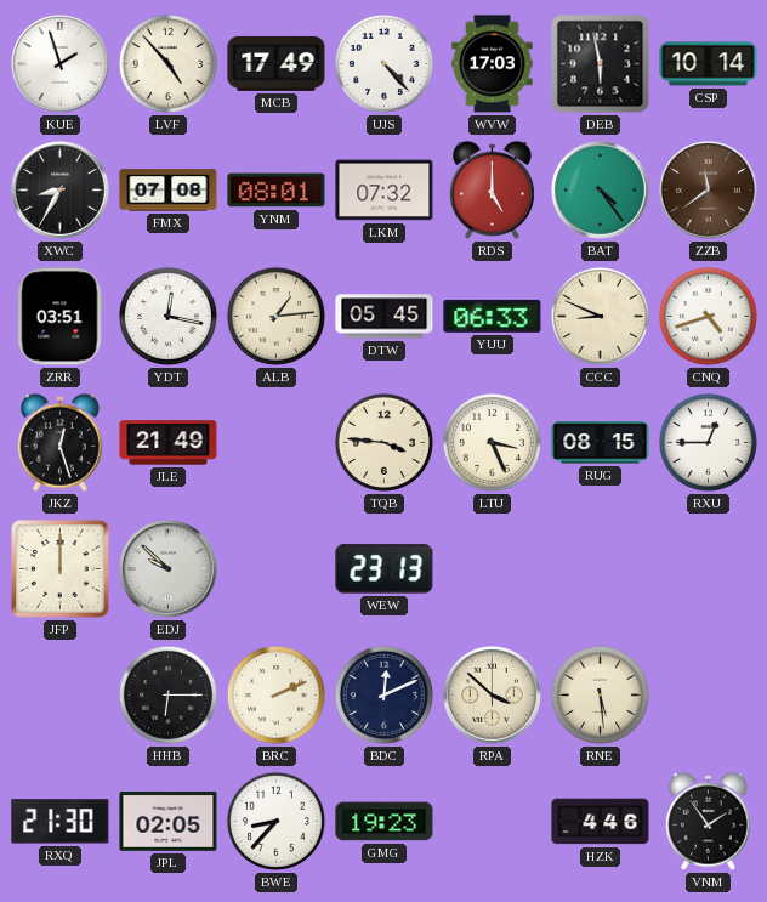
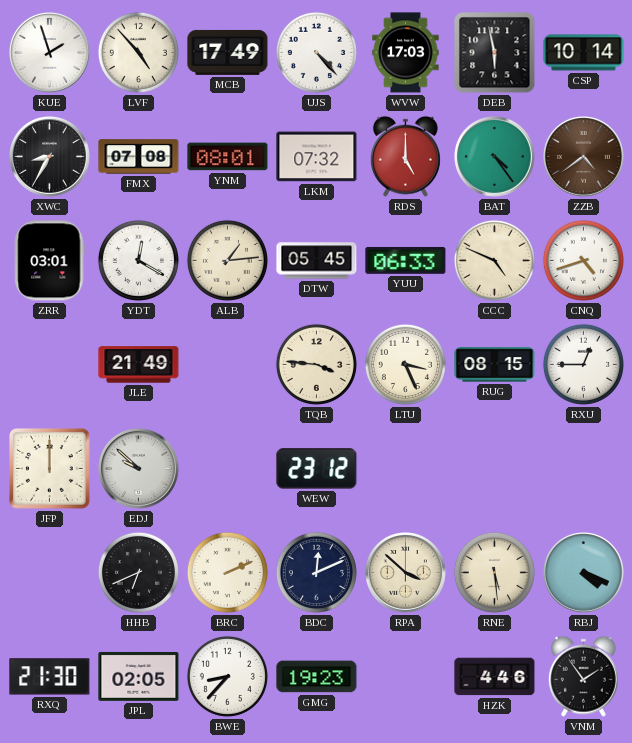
ZZB: 11:39 -> 4:39 (584, 157)
ZRR: 03:51 -> 03:01 (49, 261)
YDT: 12:17 -> 12:20 (138, 260)
CCC: 8:49 -> 4:49 (494, 260)
JKZ: 12:27 -> none (59, 442)
WEW: 23:13 -> 23:12 (317, 469)
HHB: 6:15 -> 6:41 (138, 572)
RBJ: none -> 4:19 (584, 573)
